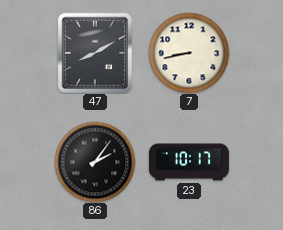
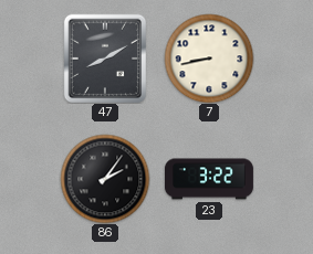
23: 10:17 -> 3:22 (209, 179)
